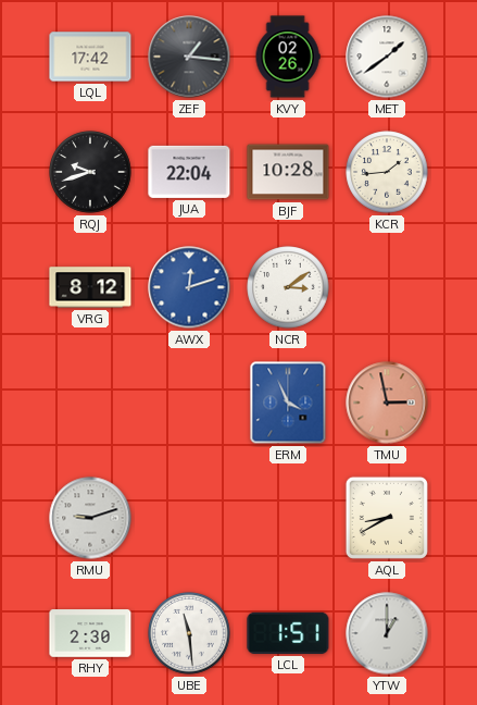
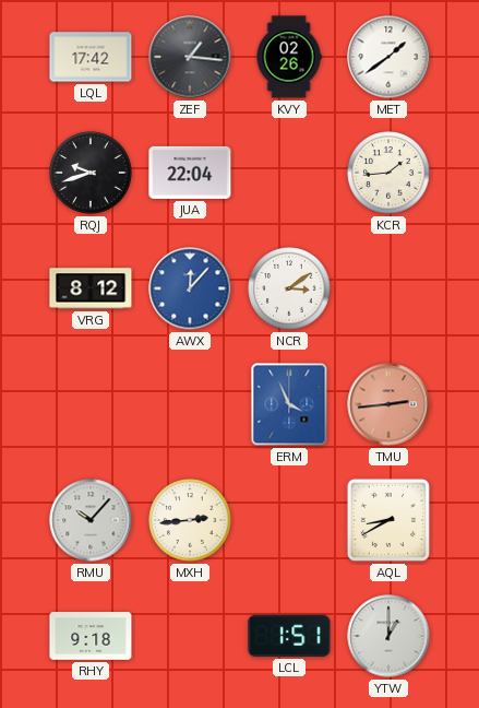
BJF: 10:28 -> none (288, 172)
AWX: 12:12 -> 12:07 (190, 288)
TMU: 2:58 -> 2:44 (388, 404)
RMU: 9:12 -> 10:07 (91, 520)
MXH: none -> 2:44 (190, 520)
RHY: 2:30 -> 9:18 (91, 636)
UBE: 11:29 -> none (189, 633)
